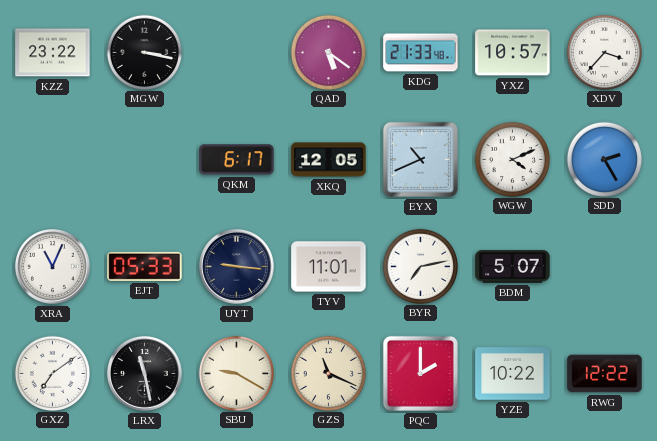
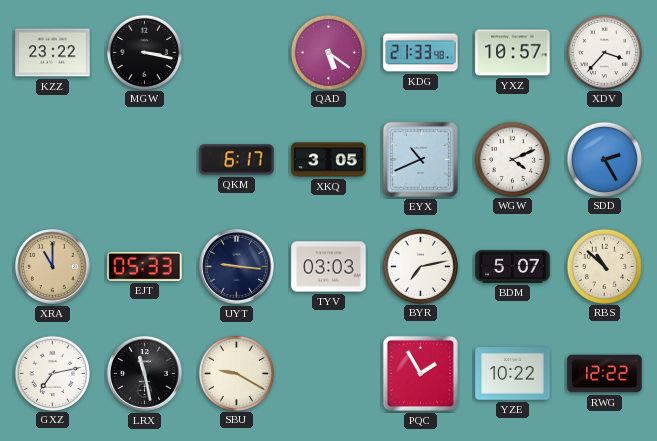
XKQ: 12:05 -> 3:05 (329, 160)
XRA: 11:04 -> 11:00 (53, 267)
XRA dial: white -> champagne (53, 267)
TYV: 11:01 -> 03:03 (329, 267)
RBS: none -> 10:52 (604, 266)
GXZ: 7:09 -> 7:13 (52, 373)
GZS: 11:19 -> none (328, 373)
PQC: 2:00 -> 1:55 (420, 373)
